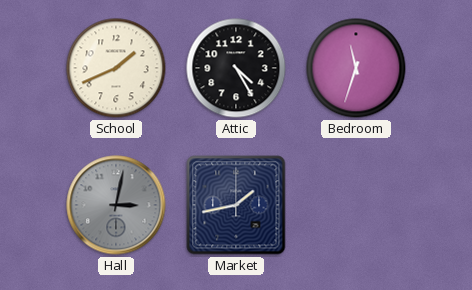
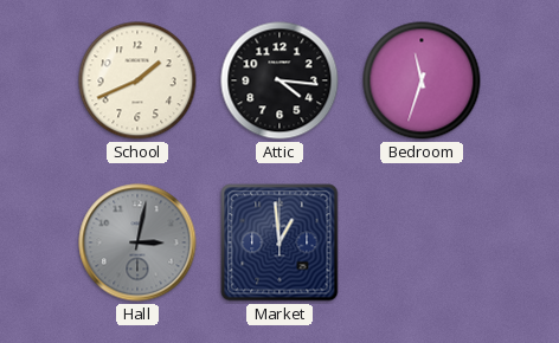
Attic: 4:25 -> 4:16 (279, 80)
Market: 1:43 -> 12:59 (279, 242)
